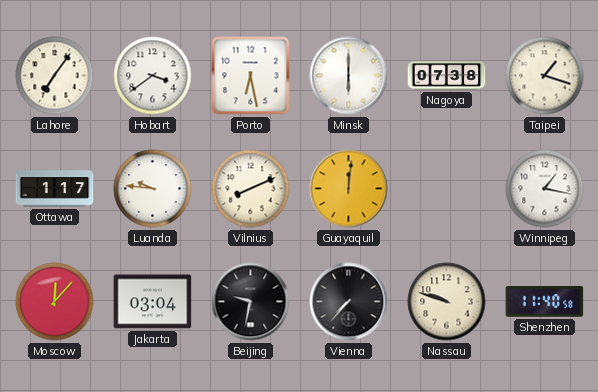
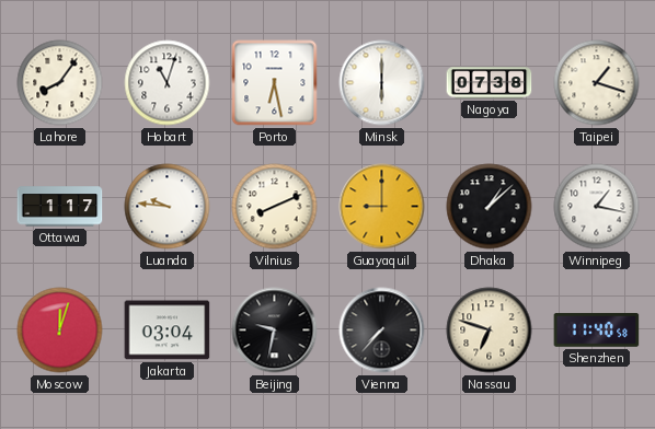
Lahore: 7:06 -> 8:06 (60, 83)
Hobart: 3:39 -> 11:03 (168, 83)
Guayaquil: 12:01 -> 9:00 (382, 207)
Dhaka: none -> 1:08 (490, 207)
Moscow: 12:07 -> 12:03 (60, 331)
Nassau: 9:48 -> 6:48 (490, 331)
